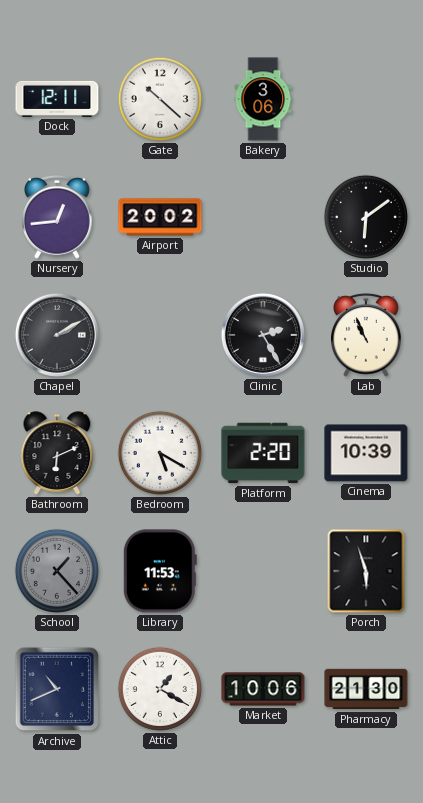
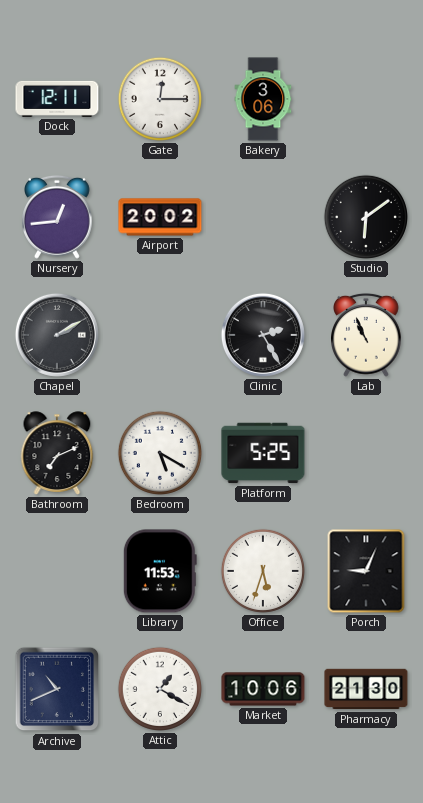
Gate: 10:22 -> 12:15 (160, 99)
Bathroom: 6:11 -> 7:11 (57, 453)
Platform: 2:20 -> 5:25 (263, 453)
Cinema: 10:39 -> none (366, 453)
School: 1:23 -> none (57, 571)
Office: none -> 5:33 (263, 571)
Porch: 5:57 -> 9:04 (366, 571)
